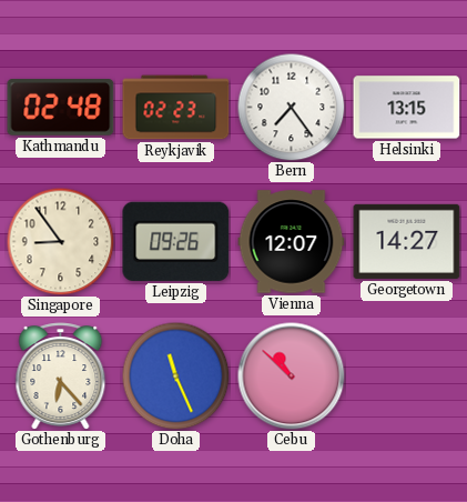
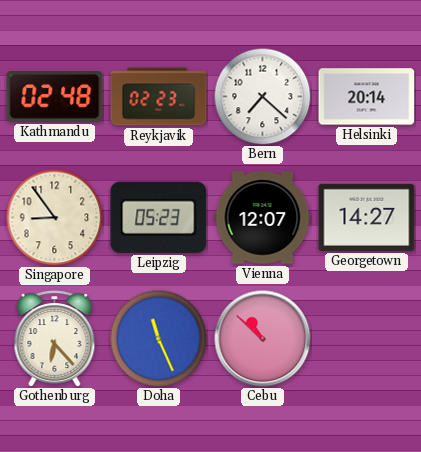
Bern: 7:24 -> 7:22 (262, 96)
Helsinki: 13:15 -> 20:14 (367, 97)
Leipzig: 09:26 -> 05:23 (159, 217)
